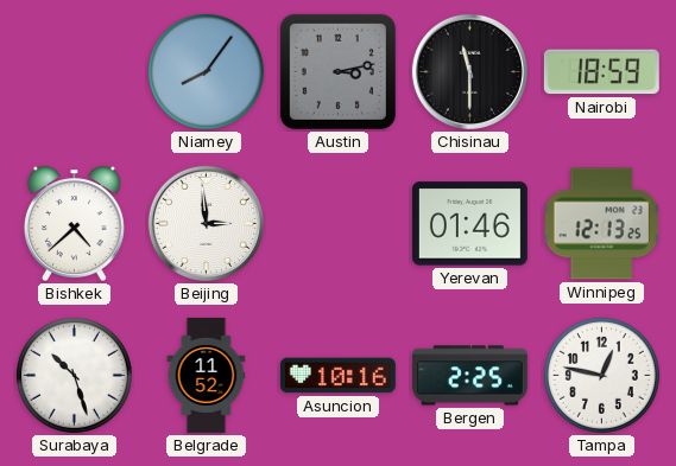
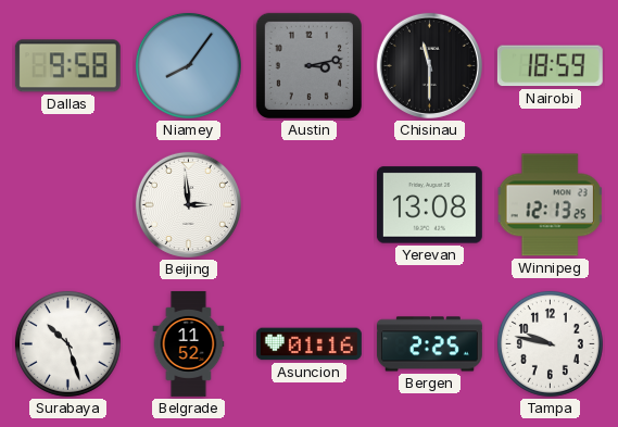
Dallas: none -> 9:58 (67, 66)
Bishkek: 4:38 -> none (74, 223)
Yerevan: 01:46 -> 13:08 (429, 205)
Asuncion: 10:16 -> 01:16 (308, 344)
Tampa: 12:47 -> 9:47 (550, 343)
